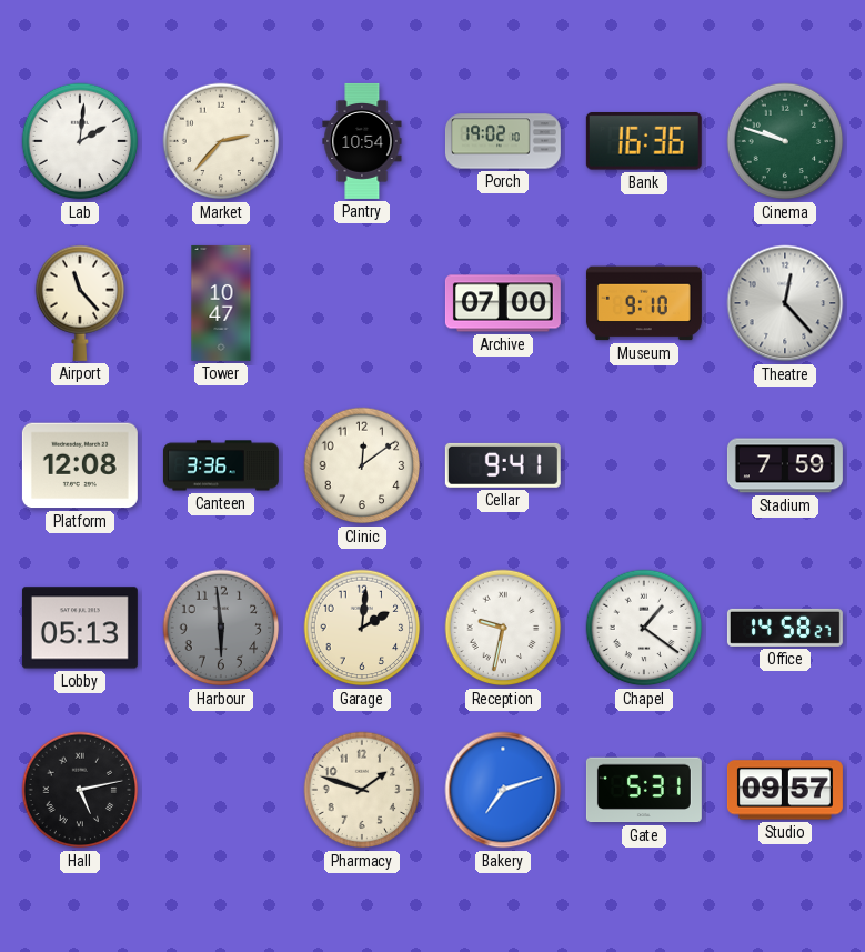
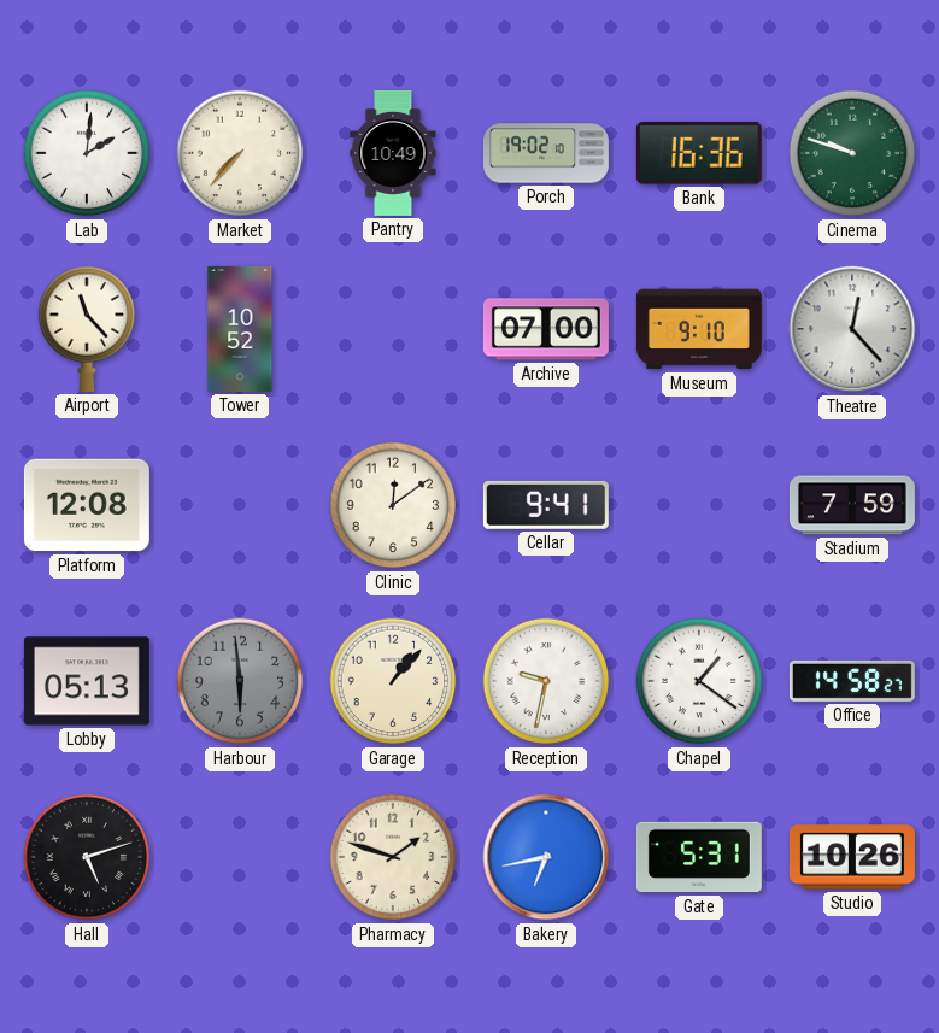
Market: 2:37 -> 7:37 (240, 153)
Pantry: 10:54 -> 10:49 (393, 153)
Tower: 10:47 -> 10:52 (240, 329)
Canteen: 3:36 -> none (221, 465)
Garage: 2:01 -> 1:07 (393, 681)
Hall: 5:13 -> 5:12 (87, 857)
Bakery: 7:12 -> 6:43 (546, 857)
Studio: 09:57 -> 10:26 (852, 857)
